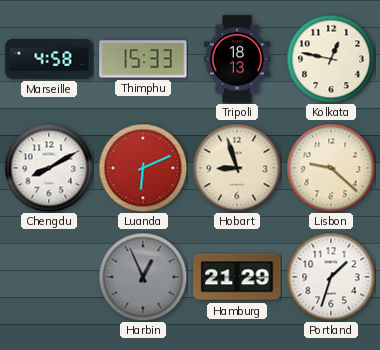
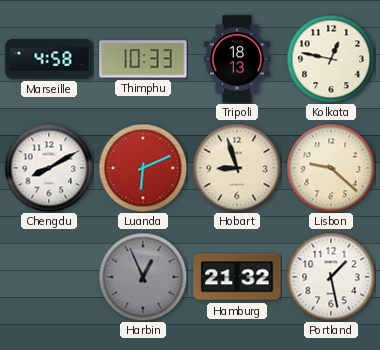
Thimphu: 15:33 -> 10:33 (143, 59)
Hamburg: 21:29 -> 21:32 (237, 277)
Portland: 1:33 -> 1:28 (331, 277)
